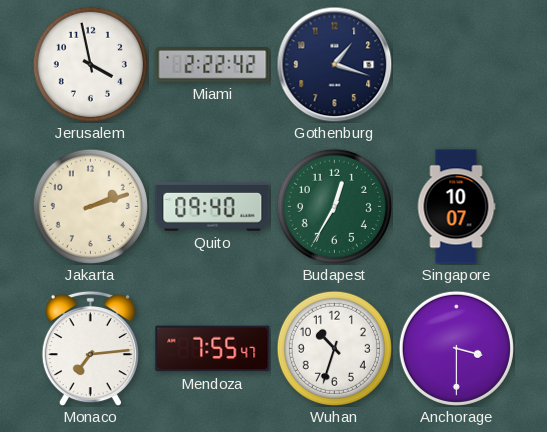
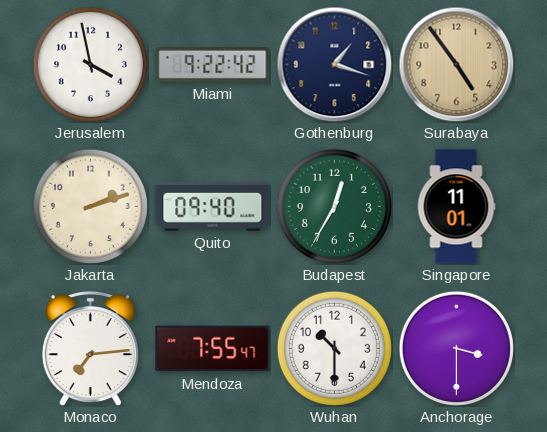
Miami: 2:22 -> 9:22 (213, 65)
Surabaya: none -> 4:54 (456, 64)
Singapore: 10:07 -> 11:01 (456, 207)
Wuhan: 10:33 -> 10:30 (334, 348)
